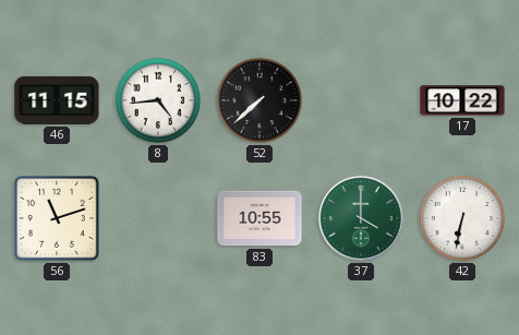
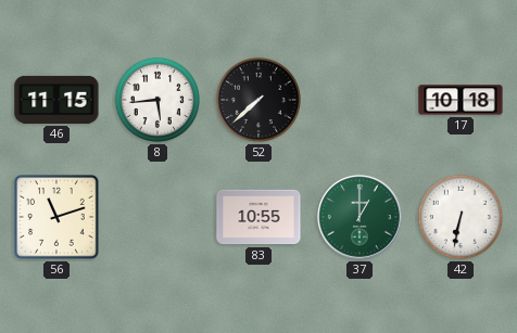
8: 4:44 -> 5:44 (157, 100)
17: 10:22 -> 10:18 (461, 100)
37: 4:00 -> 1:00 (361, 218)
